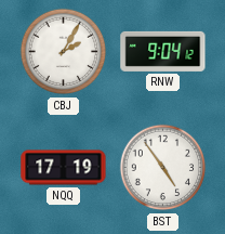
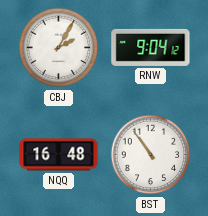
NQQ: 17:19 -> 16:48 (59, 155)
BST: 4:54 -> 10:54 (151, 155)
